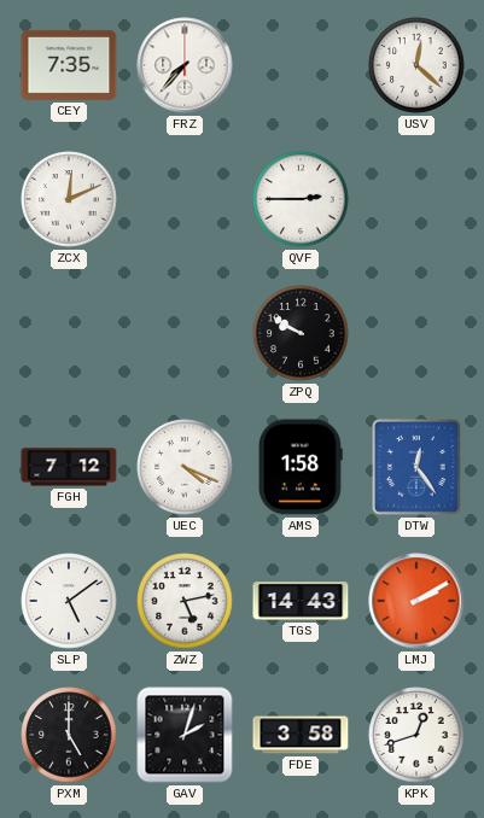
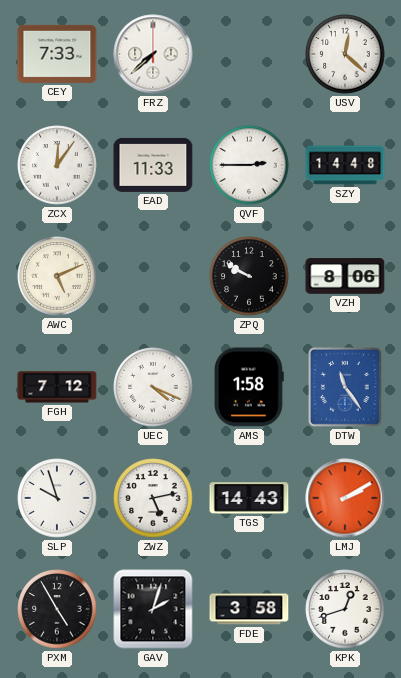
CEY: 7:35 -> 7:33 (57, 54)
FRZ: 7:37 -> 7:38 (153, 54)
ZCX: 12:11 -> 12:06 (57, 165)
EAD: none -> 11:33 (153, 165)
SZY: none -> 14:48 (345, 165)
AWC: none -> 5:11 (57, 276)
VZH: none -> 8:06 (345, 276)
DTW: 12:24 -> 11:24 (345, 387)
SLP: 5:09 -> 9:57 (57, 498)
PXM: 5:00 -> 4:55 (57, 609)
